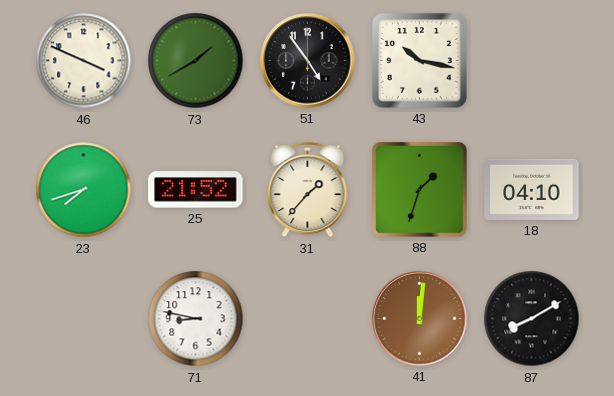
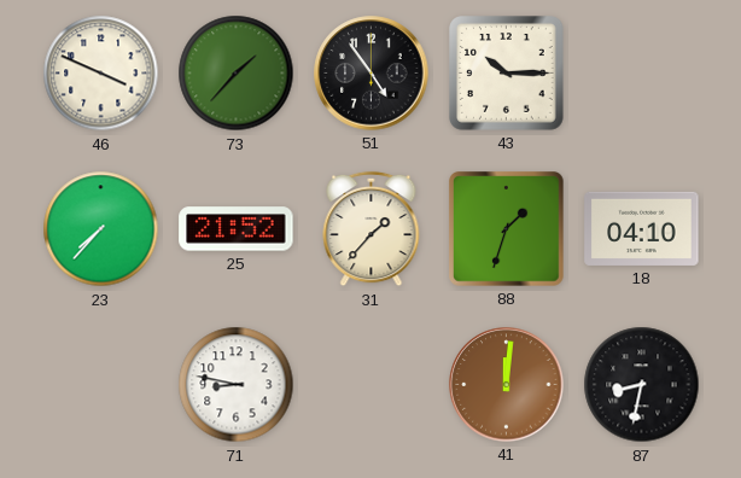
73: 1:40 -> 1:37 (237, 74)
43: 10:17 -> 10:15 (507, 74)
23: 7:42 -> 7:37 (101, 229)
87: 8:10 -> 8:32 (642, 385)
